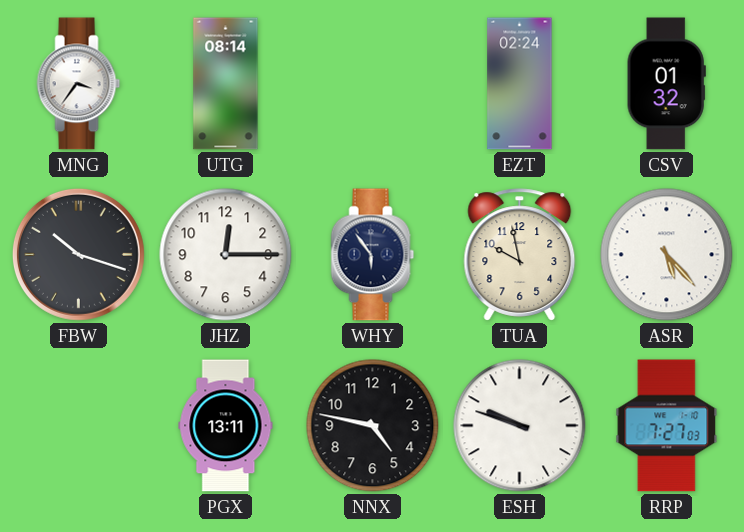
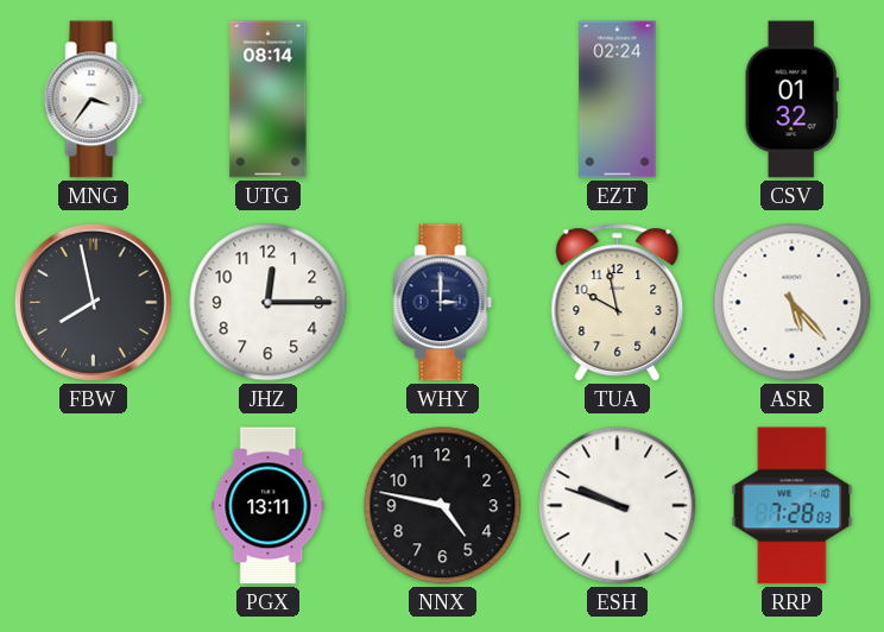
FBW: 10:18 -> 7:58 (93, 302)
WHY: 5:54 -> 3:00 (443, 303)
RRP: 7:27 -> 7:28 (793, 506)
